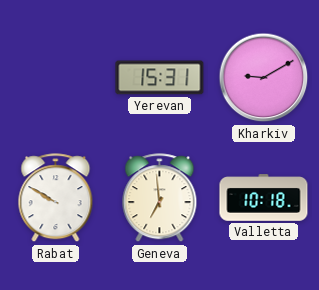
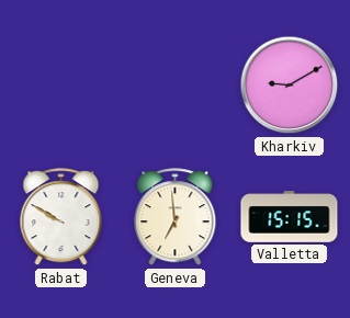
Yerevan: 15:31 -> none (160, 78)
Valletta: 10:18 -> 15:15 (290, 217)
